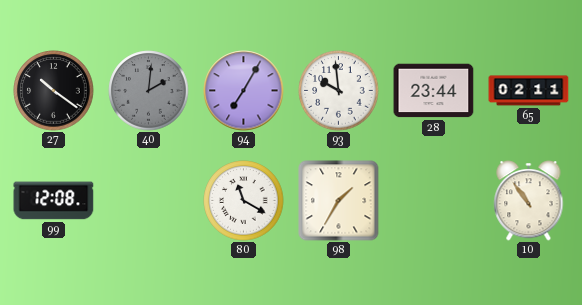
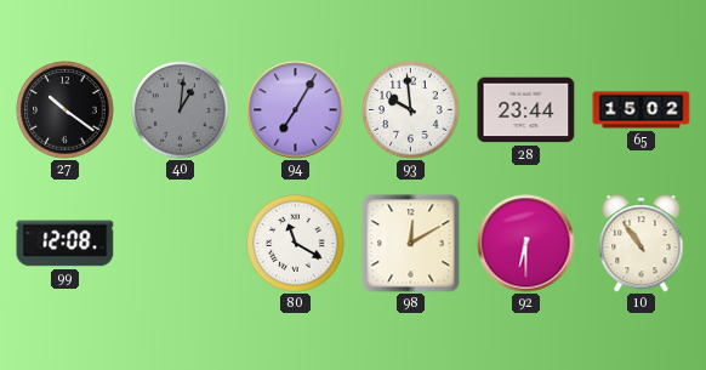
40: 2:01 -> 1:01 (181, 110)
65: 02:11 -> 15:02 (642, 110)
98: 1:35 -> 12:10 (411, 244)
92: none -> 6:30 (526, 244)
